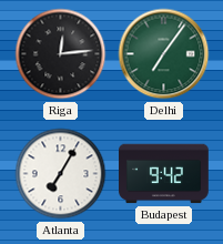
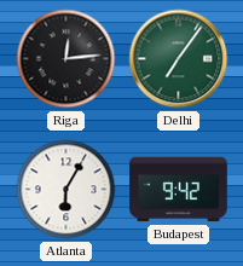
Atlanta: 7:05 -> 6:05 (66, 190)
